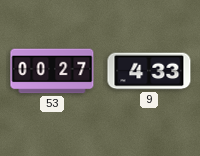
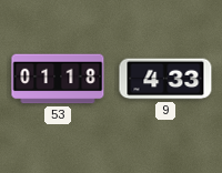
53: 00:27 -> 01:18 (58, 79)
